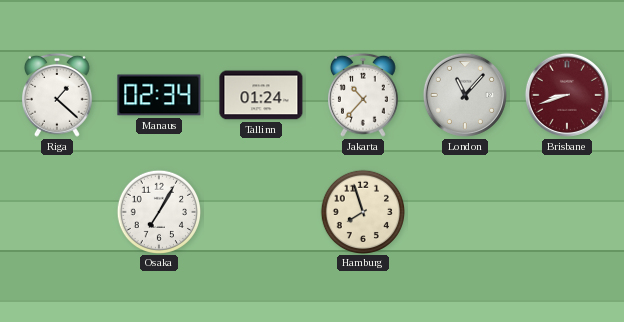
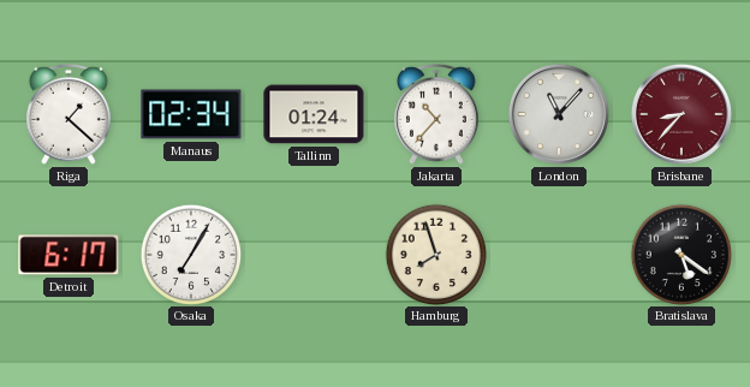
Brisbane: 8:42 -> 8:37 (681, 114)
Detroit: none -> 6:17 (69, 255)
Bratislava: none -> 5:21 (680, 254)
